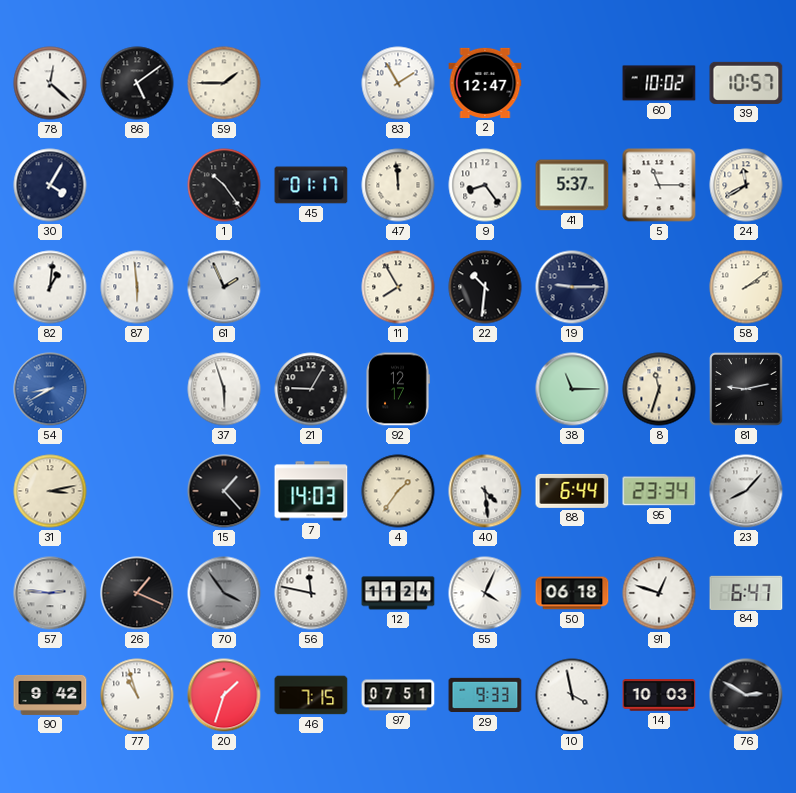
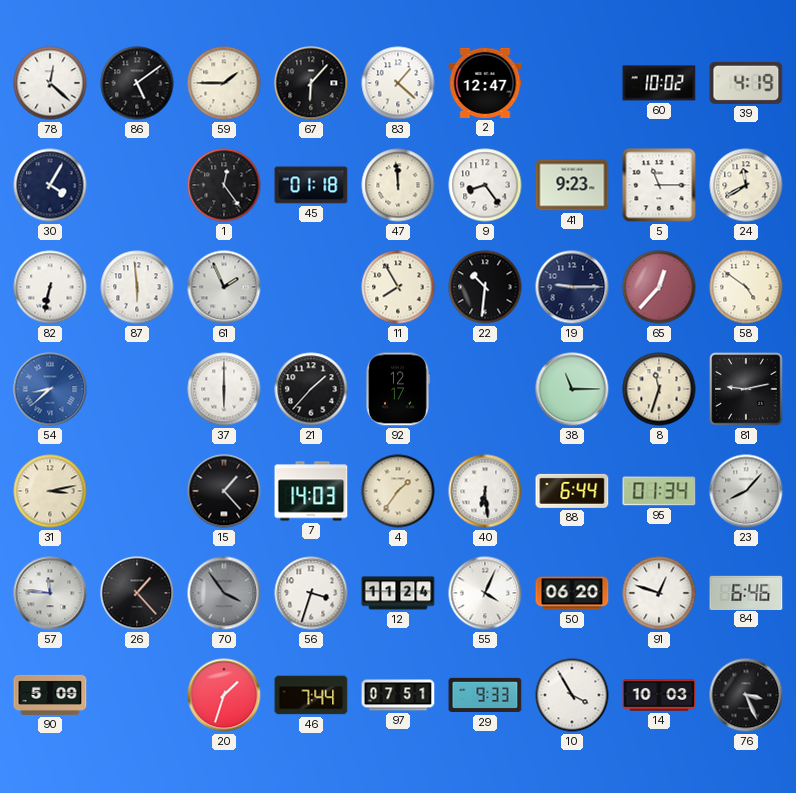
67: none -> 6:07 (311, 83)
83: 1:55 -> 1:22 (398, 83)
39: 10:57 -> 4:19 (746, 83)
1: 10:24 -> 12:24 (224, 185)
45: 01:17 -> 01:18 (311, 185)
41: 5:37 -> 9:23 (572, 185)
82: 1:01 -> 6:32 (50, 287)
65: none -> 12:37 (659, 287)
58: 2:09 -> 4:51 (746, 287)
54: 8:40 -> 8:38 (50, 389)
37: 5:57 -> 6:00 (224, 389)
21: 9:05 -> 1:37 (311, 389)
40: 4:29 -> 6:29 (485, 491)
95: 23:34 -> 01:34 (659, 491)
57: 2:46 -> 11:46 (50, 593)
26: 1:19 -> 1:23 (137, 593)
56: 11:47 -> 3:33 (311, 593)
50: 06:18 -> 06:20 (572, 593)
84: 6:47 -> 6:46 (746, 592)
90: 9:42 -> 5:09 (50, 695)
77: 10:57 -> none (137, 695)
46: 7:15 -> 7:44 (311, 695)
10: 3:58 -> 3:55 (572, 695)
76: 2:50 -> 3:26 (746, 695)
